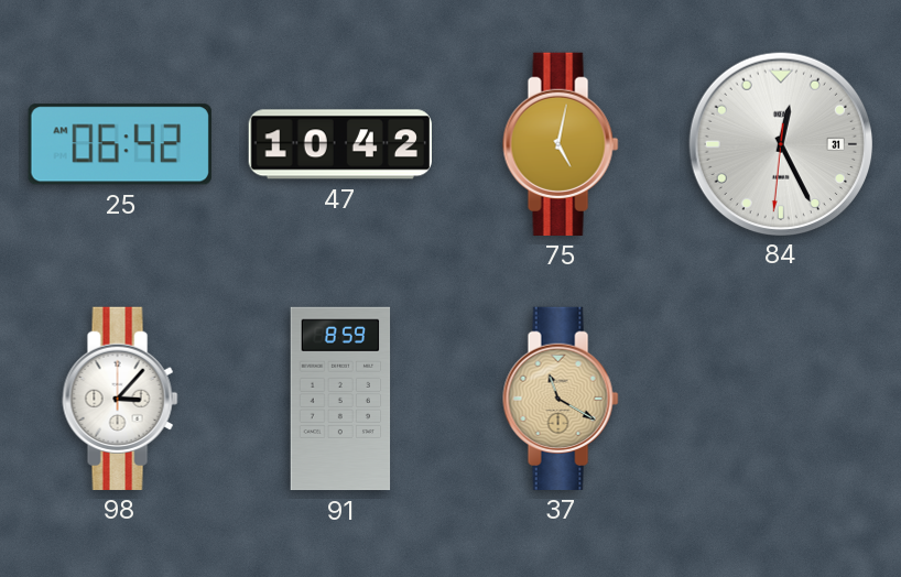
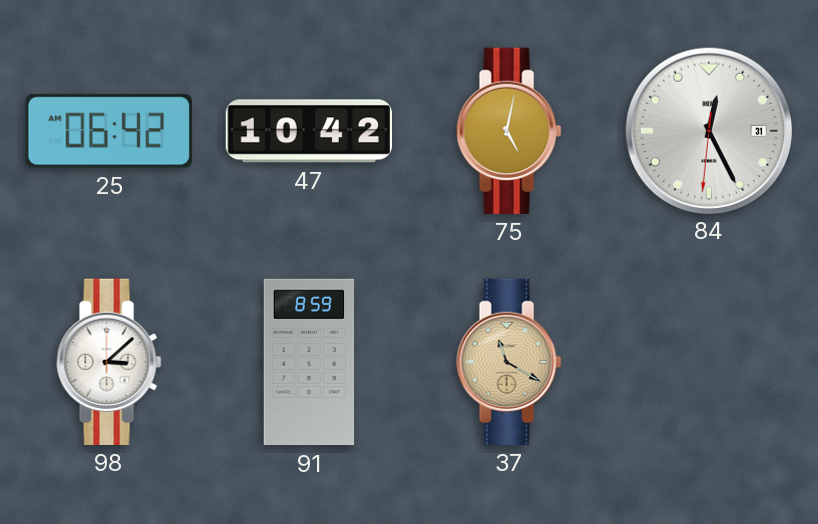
98: 3:07 -> 3:08 (109, 362)
